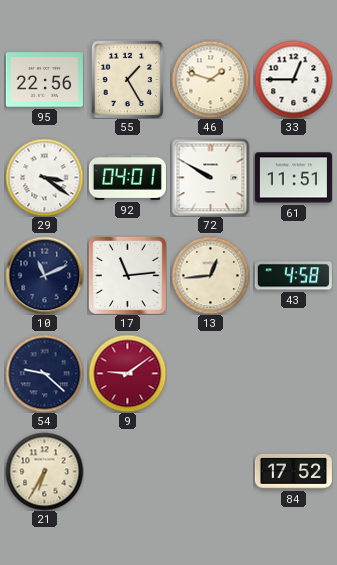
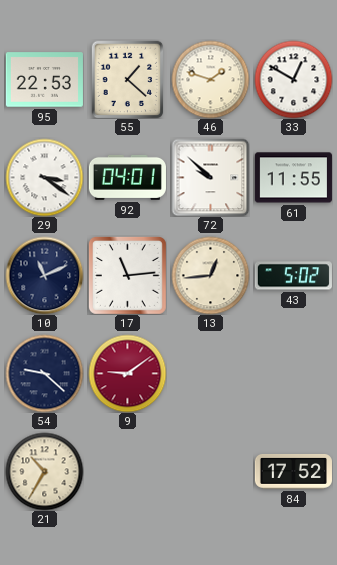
95: 22:56 -> 22:53 (44, 80)
55: 1:25 -> 1:22 (128, 79)
33: 12:45 -> 12:50 (293, 79)
72: 9:50 -> 9:52 (210, 177)
61: 11:51 -> 11:55 (293, 178)
43: 4:58 -> 5:02 (293, 276)
21: 6:35 -> 10:35 (44, 471)
